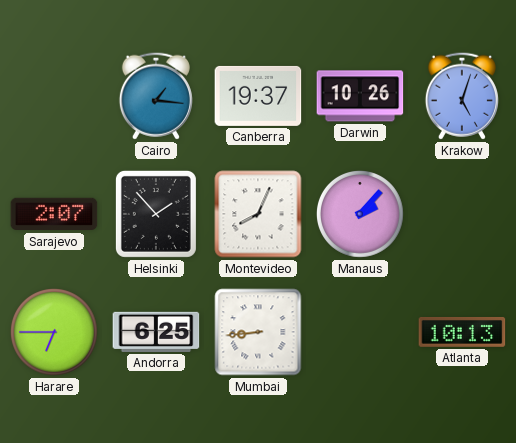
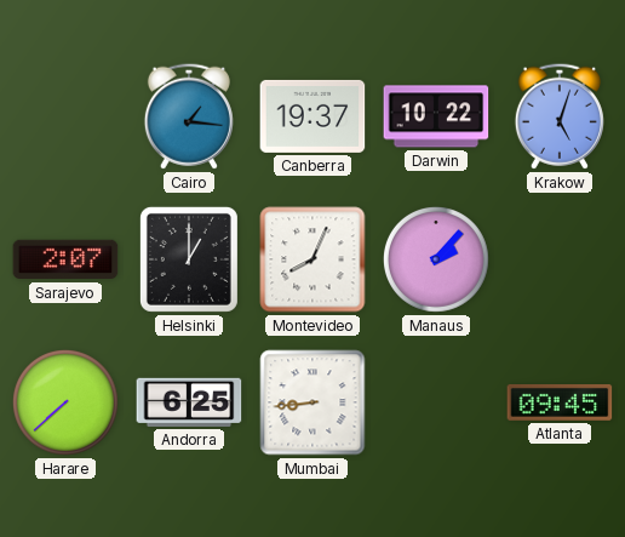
Darwin: 10:26 -> 10:22 (436, 116)
Helsinki: 1:53 -> 1:00 (189, 259)
Harare: 6:45 -> 7:38 (65, 402)
Atlanta: 10:13 -> 09:45 (560, 402)
